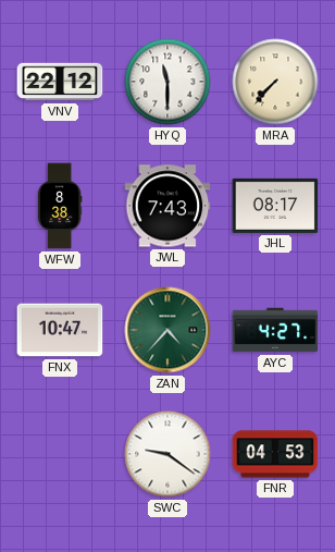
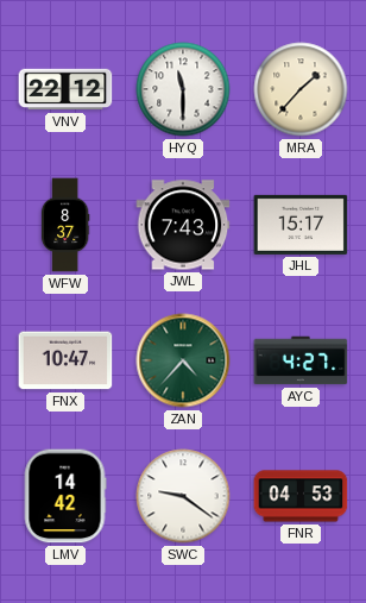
MRA: 7:37 -> 1:37 (301, 89)
WFW: 8:38 -> 8:37 (65, 225)
JHL: 08:17 -> 15:17 (301, 225)
LMV: none -> 14:42 (65, 496)
